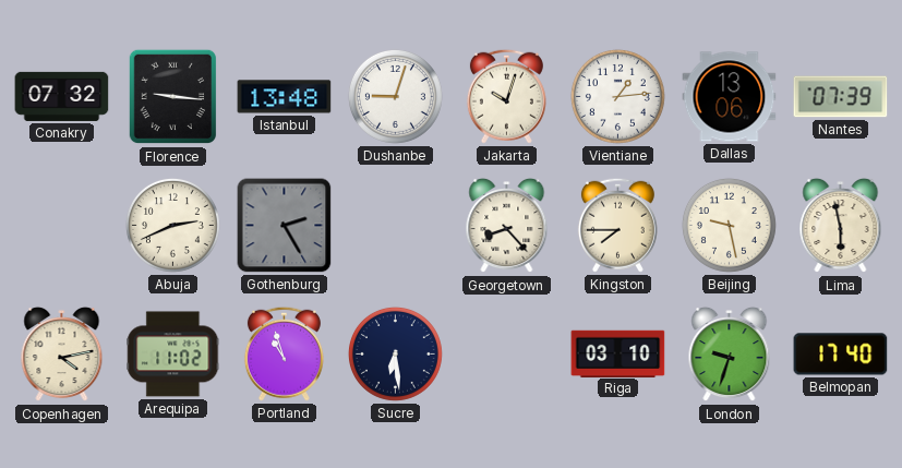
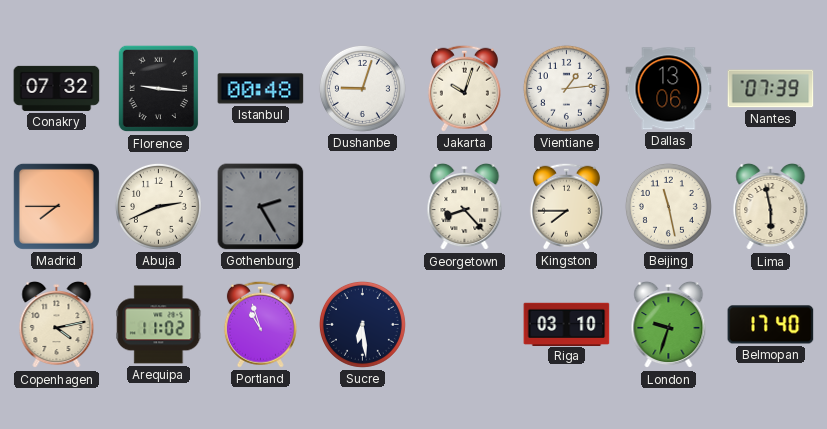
Istanbul: 13:48 -> 00:48 (261, 89)
Madrid: none -> 7:45 (56, 206)
Beijing: 9:28 -> 11:28 (668, 206)
